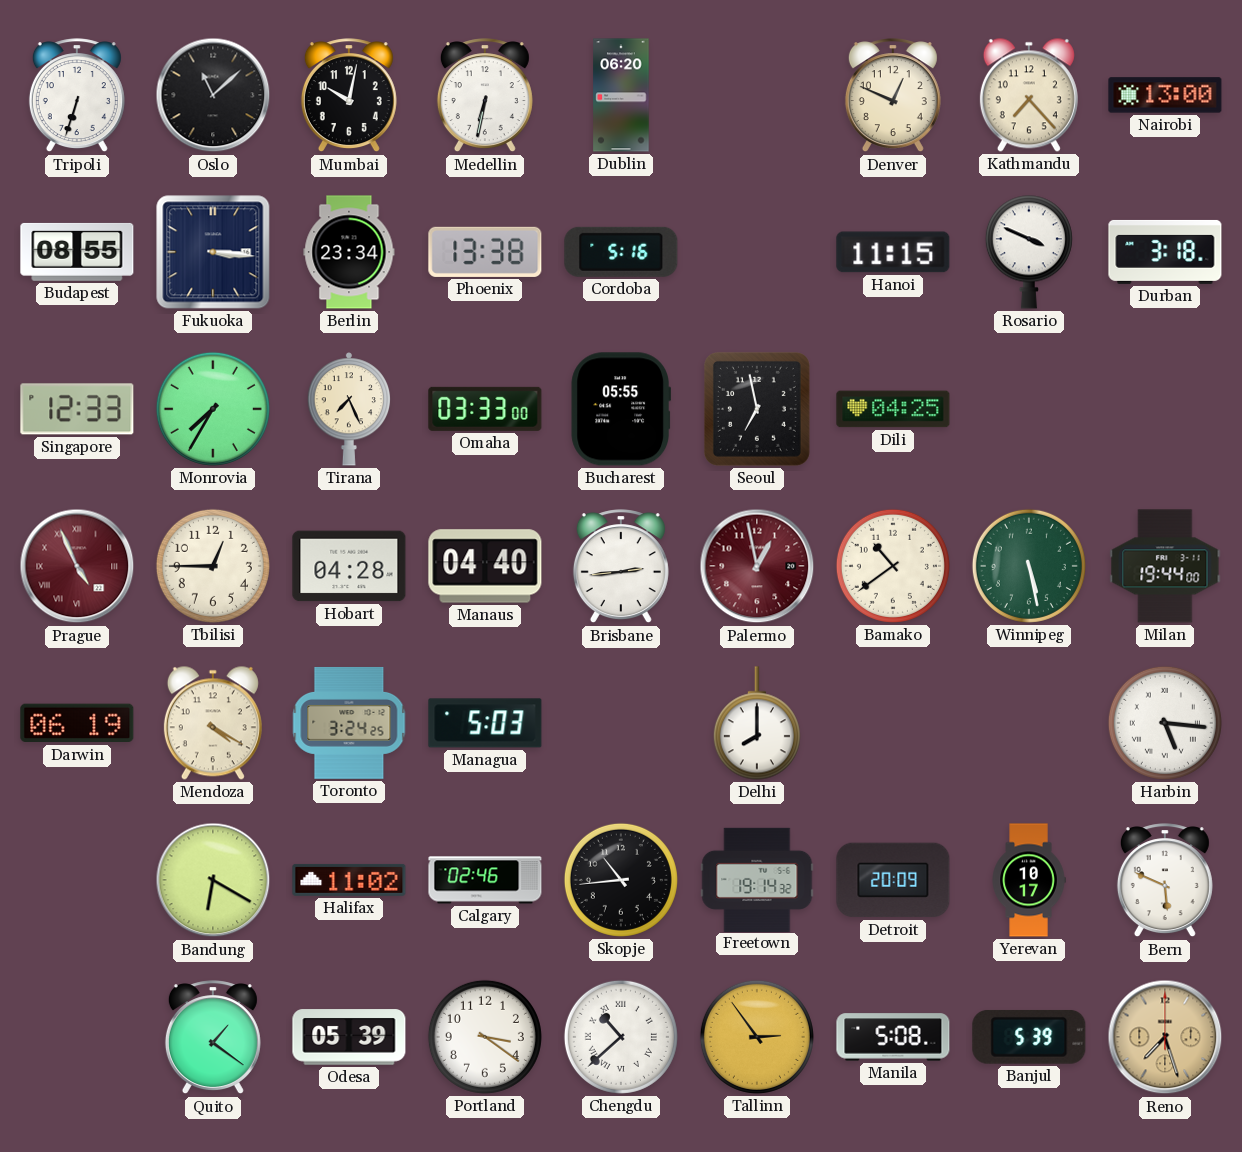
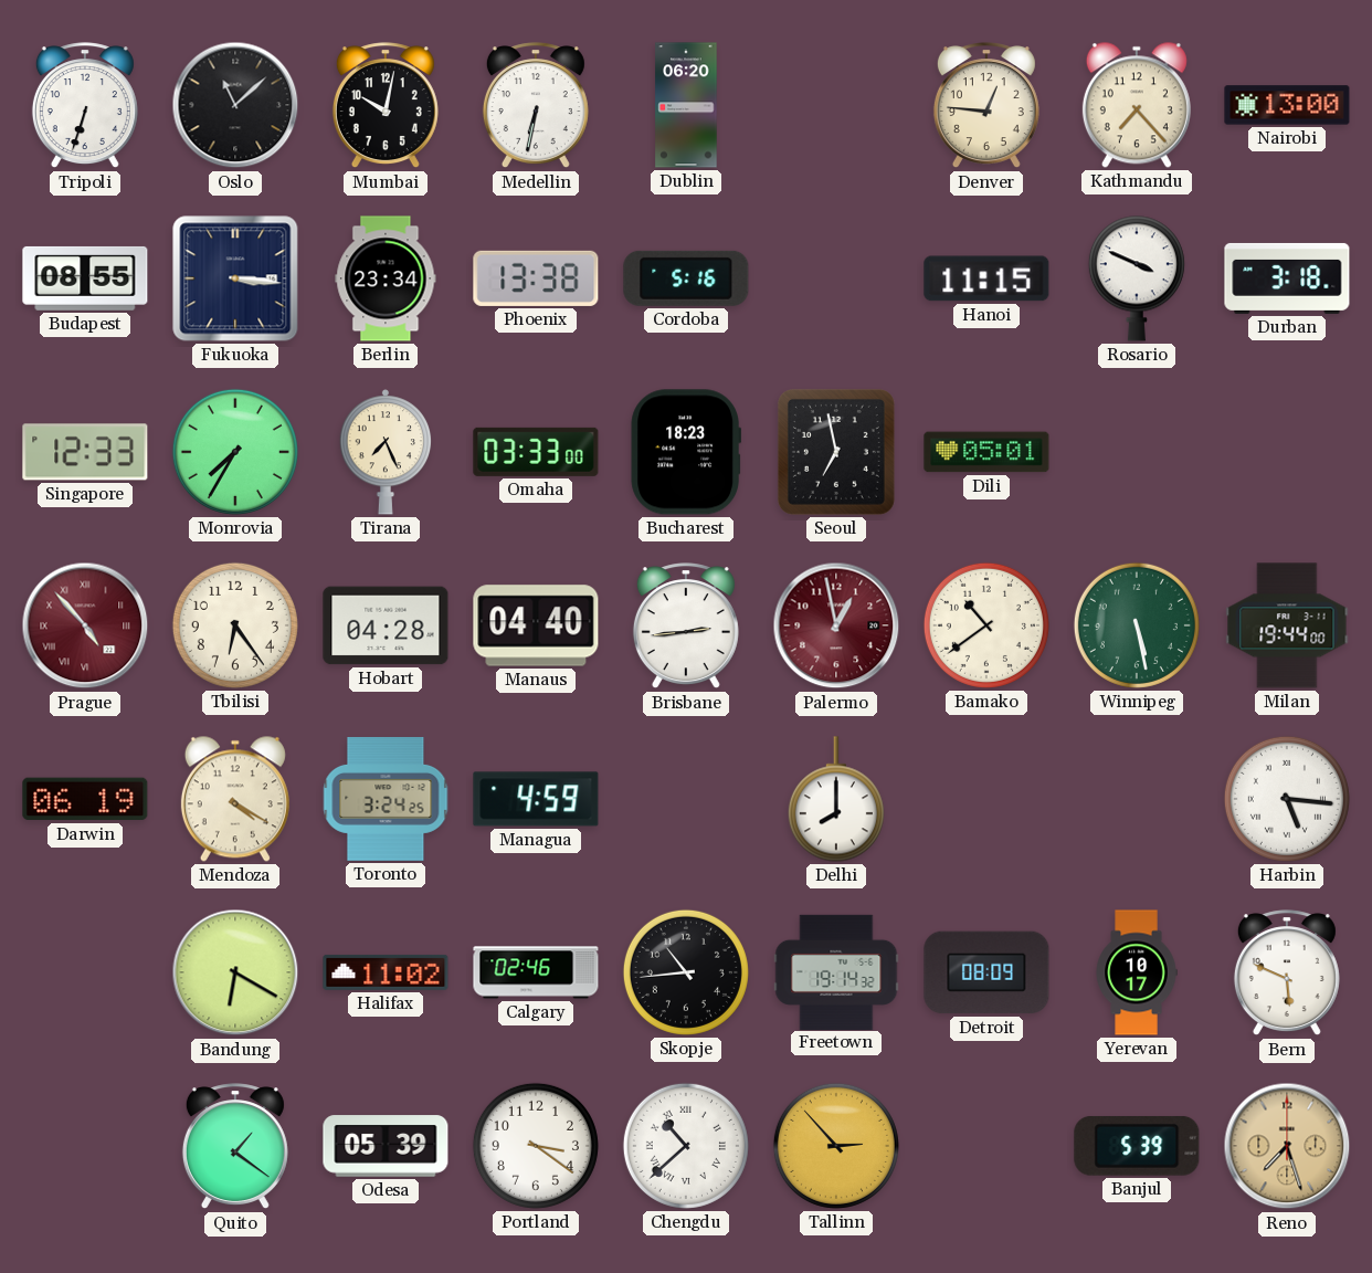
Denver: 12:49 -> 12:46 (986, 106)
Bucharest: 05:55 -> 18:23 (685, 452)
Dili: 04:25 -> 05:01 (986, 452)
Prague: 4:56 -> 4:53 (85, 625)
Tbilisi: 12:45 -> 6:24 (235, 625)
Managua: 5:03 -> 4:59 (536, 799)
Detroit: 20:09 -> 08:09 (986, 972)
Tallinn: 2:54 -> 2:53 (836, 1146)
Manila: 5:08 -> none (893, 1037)
